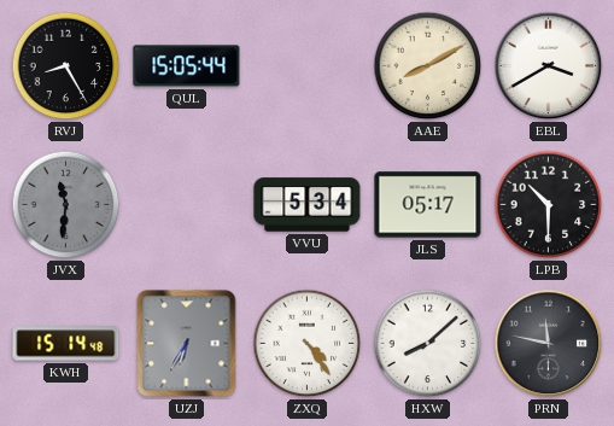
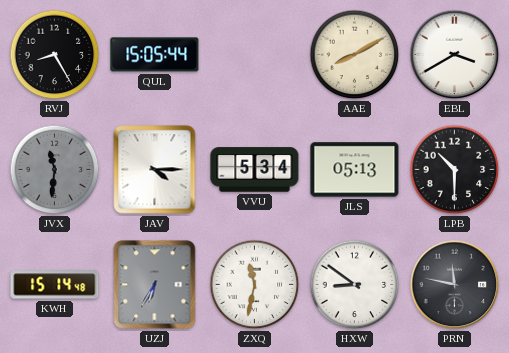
JAV: none -> 4:15 (155, 170)
JLS: 05:17 -> 05:13 (355, 170)
ZXQ: 4:24 -> 11:32 (255, 285)
HXW: 8:08 -> 8:51 (355, 285)
